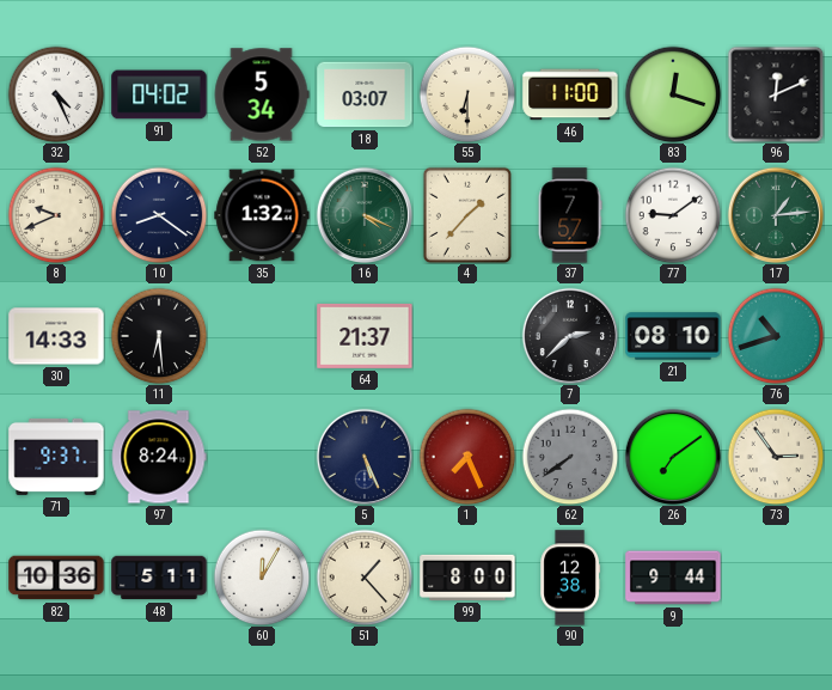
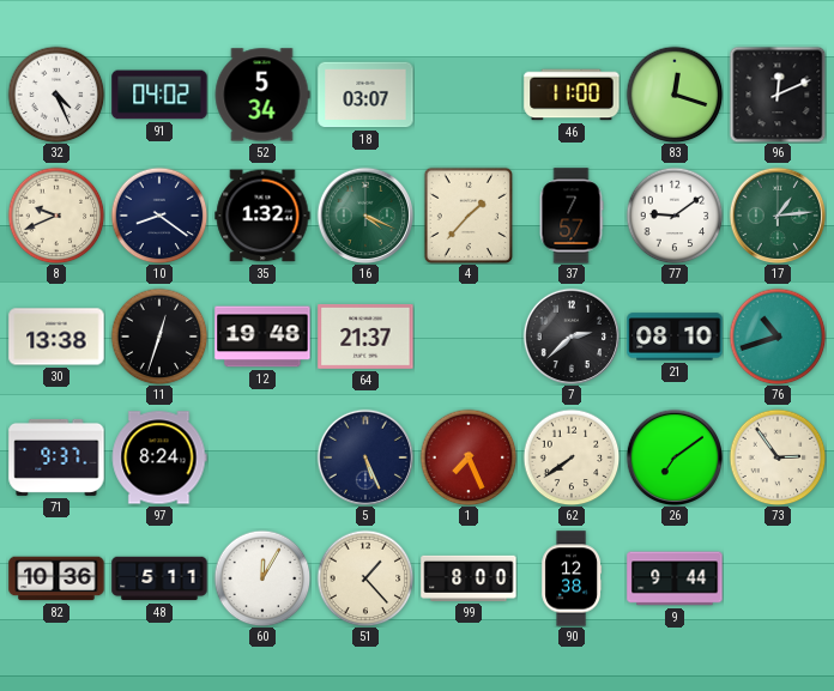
55: 6:30 -> none (467, 94)
30: 14:33 -> 13:38 (56, 337)
11: 6:29 -> 12:33 (159, 337)
12: none -> 19:48 (262, 337)
62 dial: grey -> cream (572, 457)
